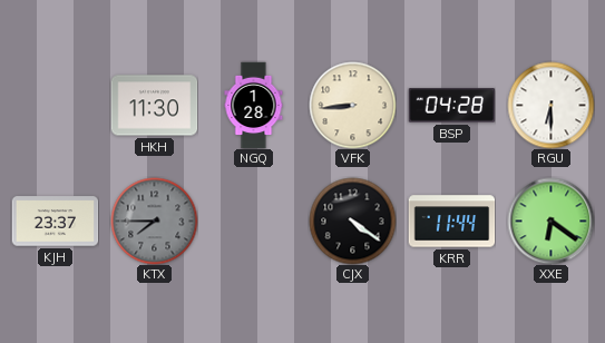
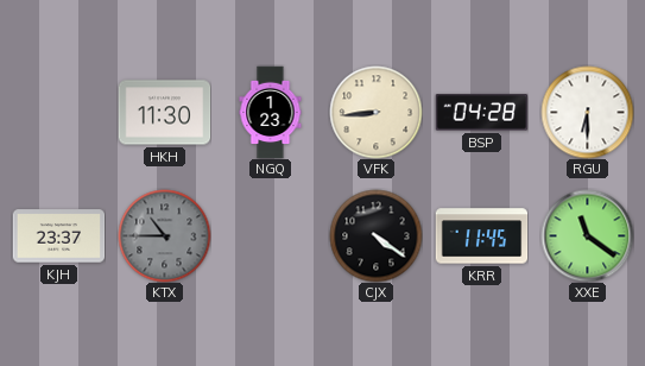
NGQ: 1:28 -> 1:23 (271, 112)
KTX: 7:45 -> 10:45 (164, 235)
KRR: 11:44 -> 11:45 (481, 236)
XXE: 6:21 -> 11:21 (587, 235)
